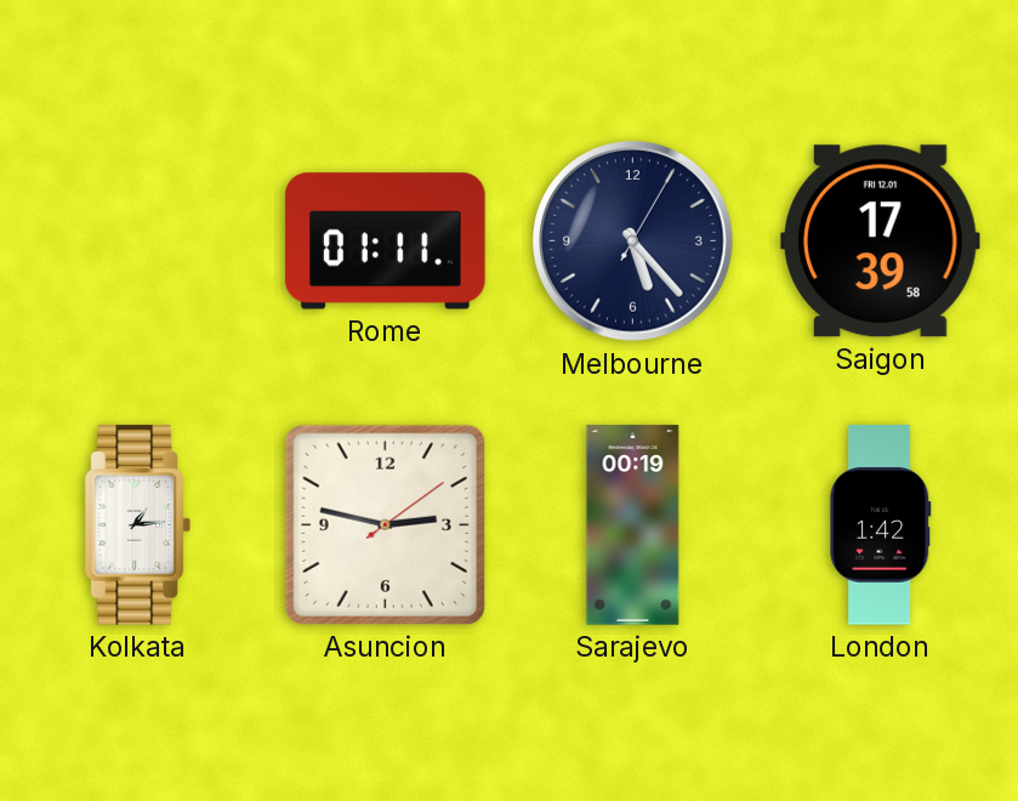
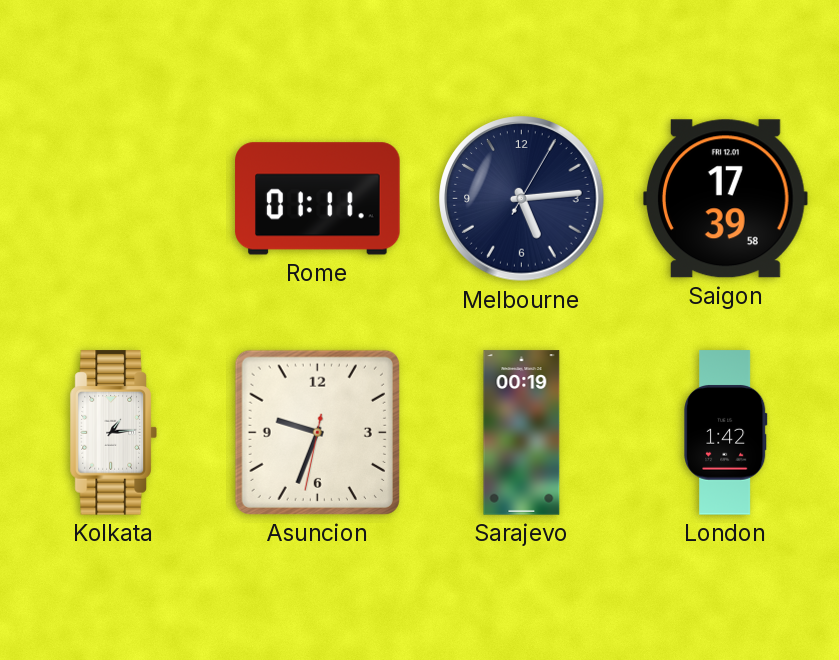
Melbourne: 5:23 -> 5:14 (522, 199)
Asuncion: 2:47 -> 9:33 (317, 432)
